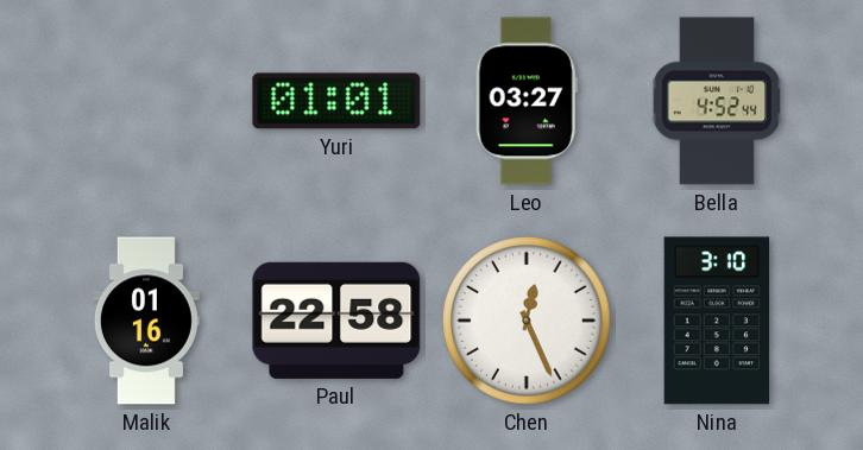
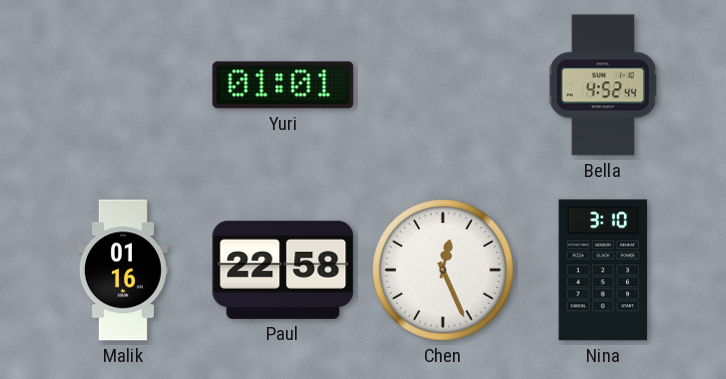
Leo: 03:27 -> none (527, 101)
